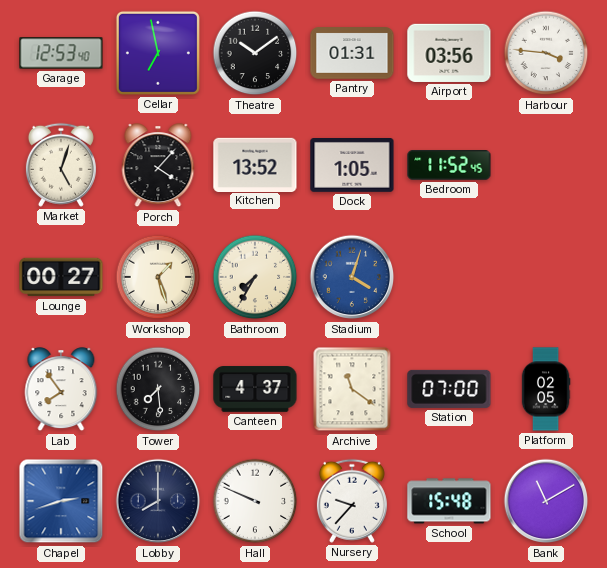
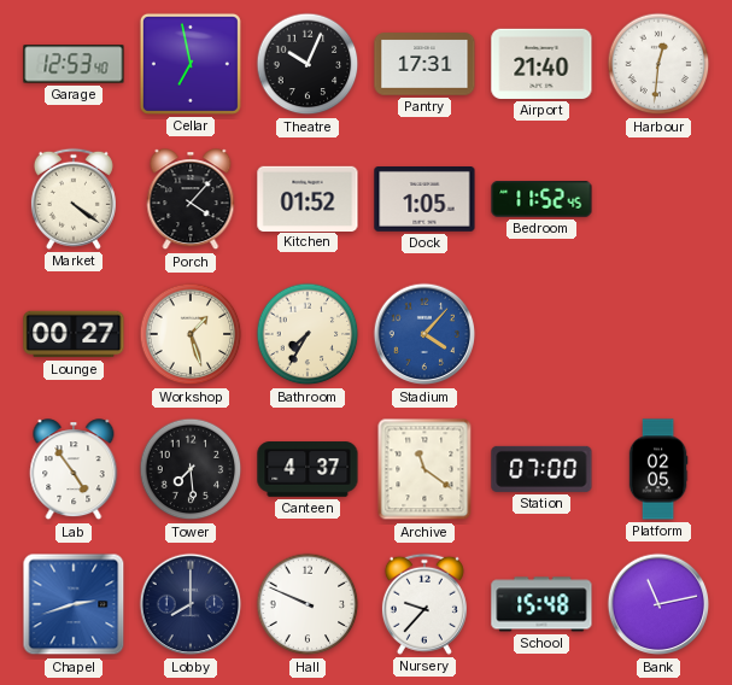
Theatre: 10:09 -> 10:04 (308, 64)
Pantry: 01:31 -> 17:31 (424, 64)
Airport: 03:56 -> 21:40 (541, 64)
Harbour: 3:46 -> 12:31 (658, 64)
Market: 5:03 -> 4:21 (74, 199)
Kitchen: 13:52 -> 01:52 (308, 198)
Stadium: 4:03 -> 4:07 (424, 334)
Lab: 7:54 -> 4:54 (74, 470)
Bank: 11:10 -> 11:13 (658, 604)
